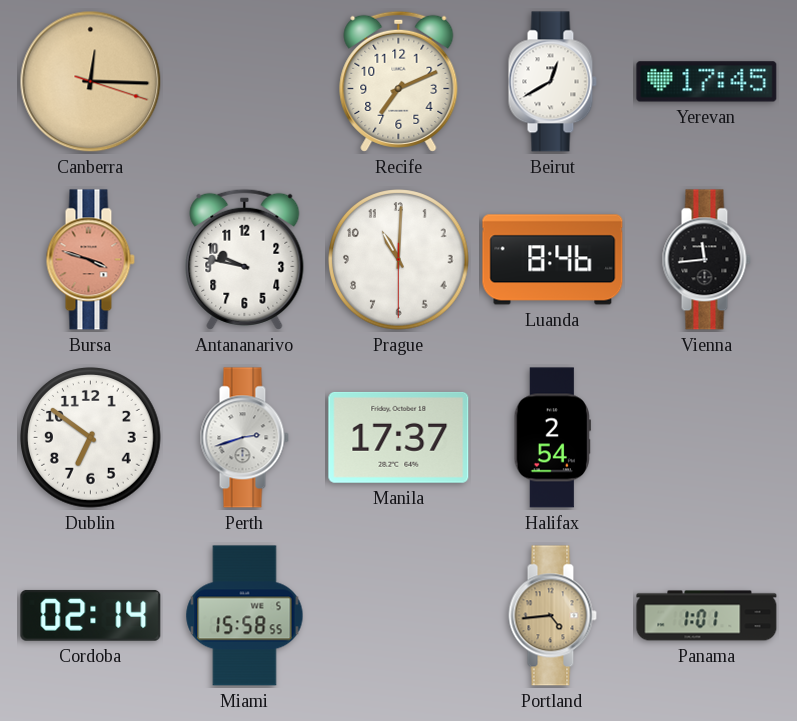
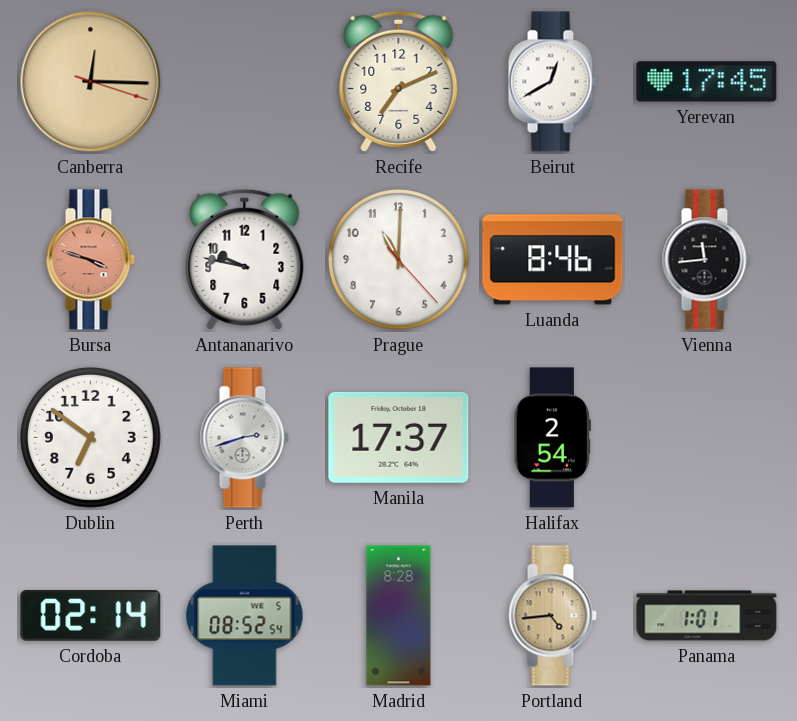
Prague: 11:00:30 -> 11:00:23 (399, 260)
Miami: 15:58 -> 08:52 (245, 616)
Madrid: none -> 8:28 (399, 616)
